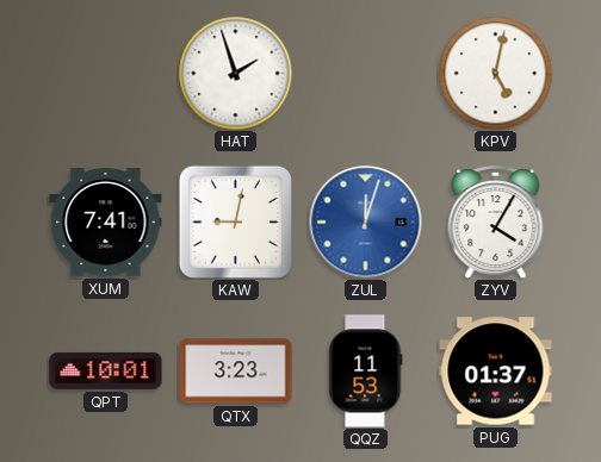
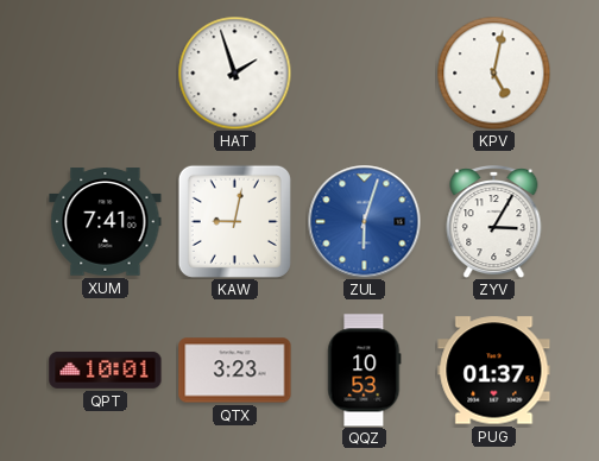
ZUL: 12:03 -> 6:03 (364, 221)
ZYV: 4:05 -> 3:05 (494, 222)
QQZ: 11:53 -> 10:53 (365, 371)
